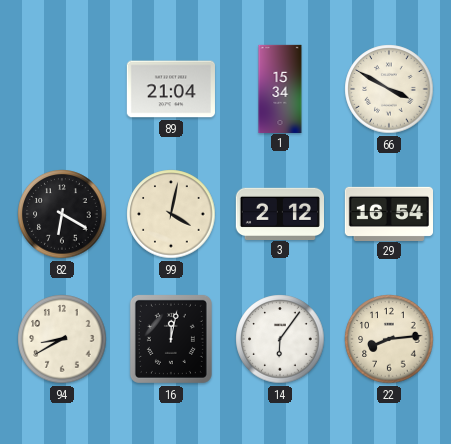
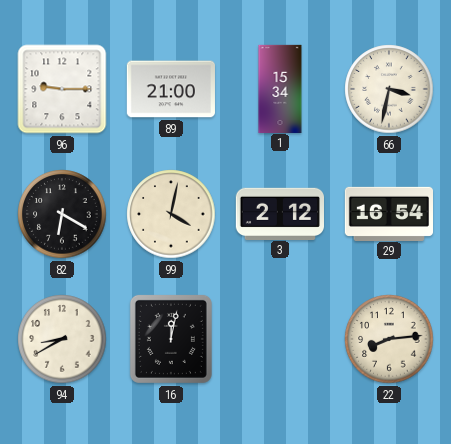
96: none -> 9:15 (62, 89)
89: 21:04 -> 21:00 (171, 89)
66: 3:50 -> 3:32 (389, 89)
14: 6:06 -> none (280, 339)
